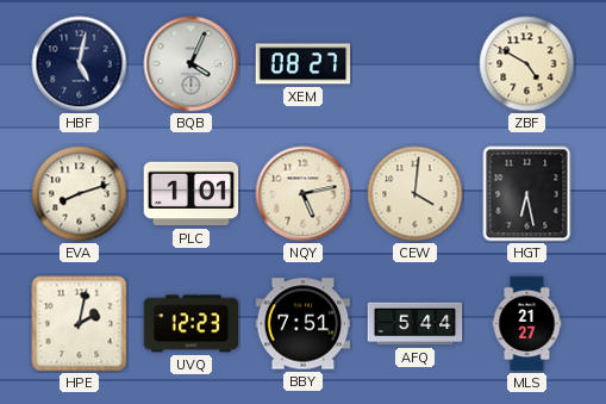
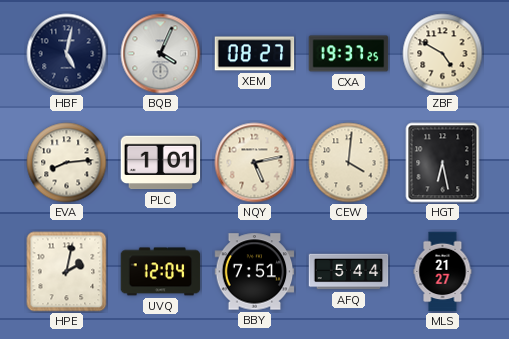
CXA: none -> 19:37 (349, 54)
EVA: 8:12 -> 8:14 (67, 163)
UVQ: 12:23 -> 12:04 (161, 272)
